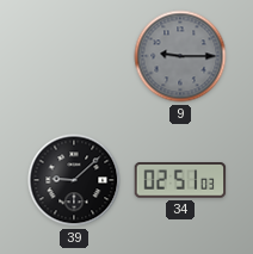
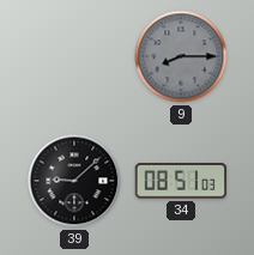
9: 9:15 -> 8:15 (181, 56)
34: 02:51 -> 08:51 (181, 181)
